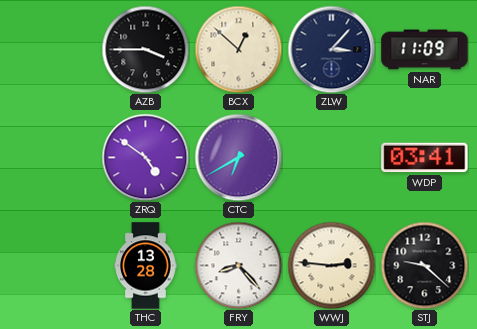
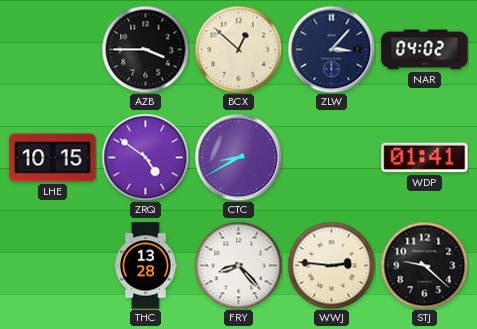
NAR: 11:09 -> 04:02 (425, 50)
LHE: none -> 10:15 (53, 158)
CTC: 6:40 -> 8:40 (238, 157)
WDP: 03:41 -> 01:41 (425, 158)
